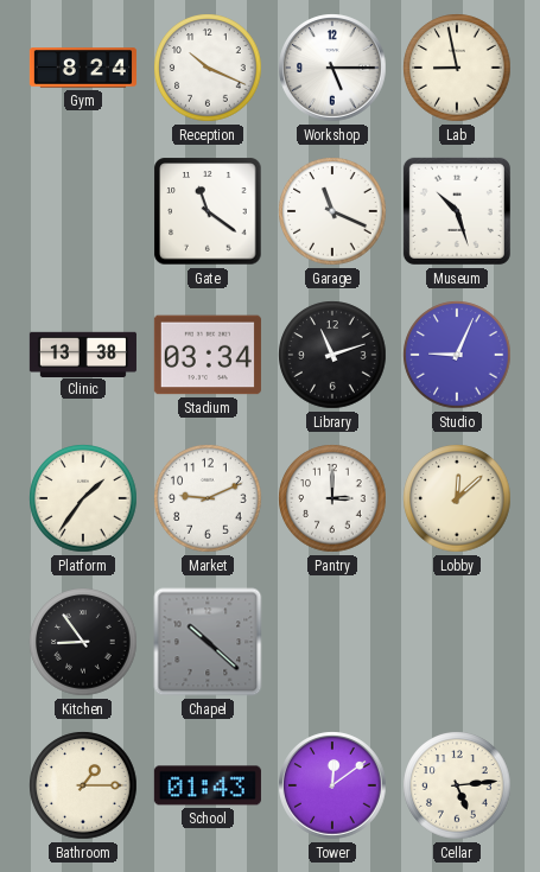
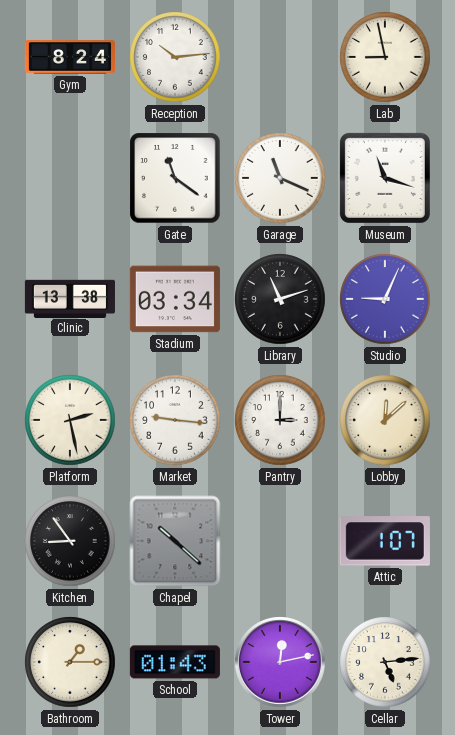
Reception: 10:19 -> 10:14 (175, 57)
Workshop: 5:15 -> none (332, 68)
Museum: 10:27 -> 11:18 (385, 178)
Platform: 1:36 -> 2:28 (70, 420)
Market: 9:11 -> 9:16 (175, 420)
Attic: none -> 1:07 (385, 541)
Tower: 12:09 -> 12:13 (280, 662)
